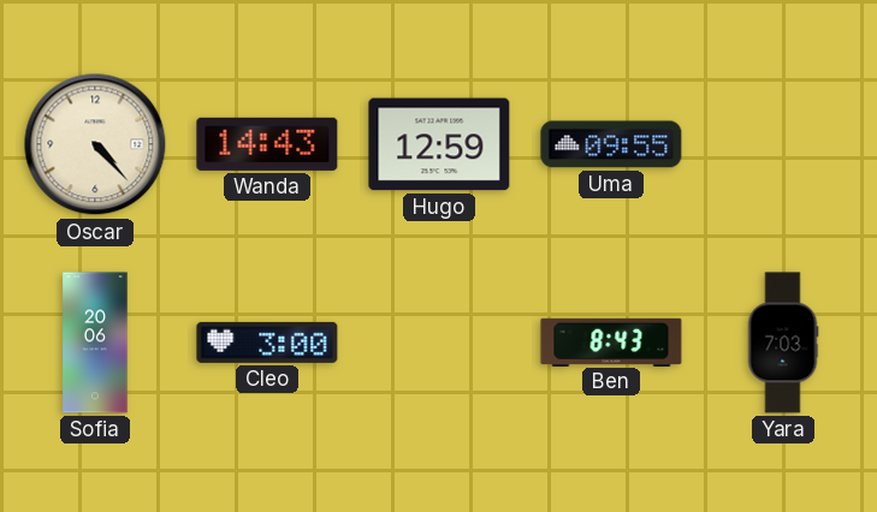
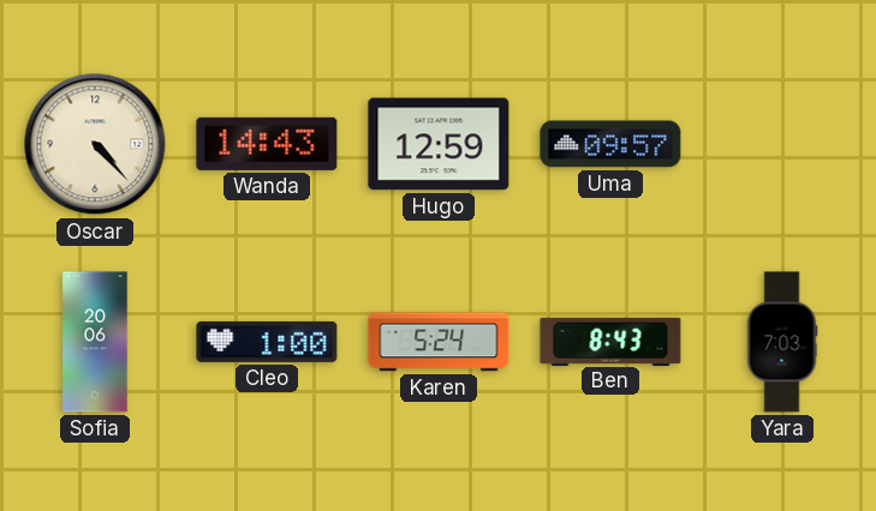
Uma: 09:55 -> 09:57 (610, 144)
Cleo: 3:00 -> 1:00 (267, 342)
Karen: none -> 5:24 (439, 342)
